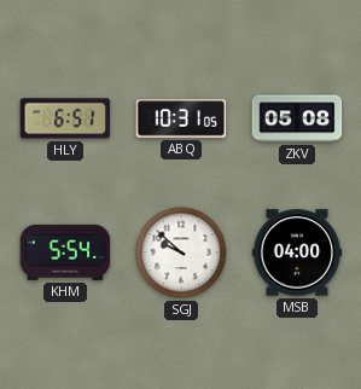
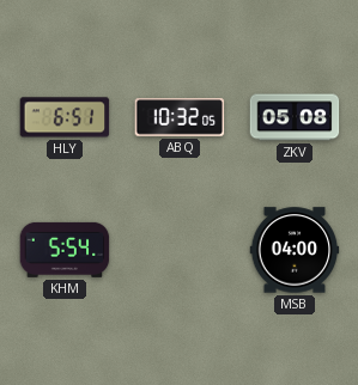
ABQ: 10:31 -> 10:32 (180, 117)
SGJ: 9:52 -> none (181, 252)
